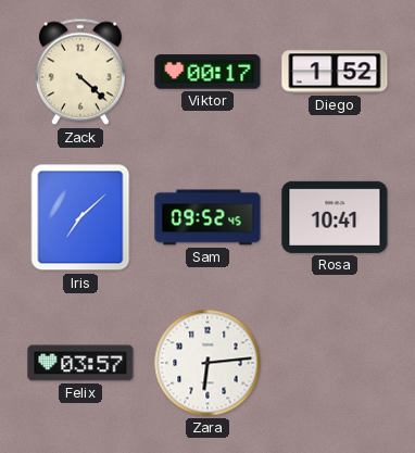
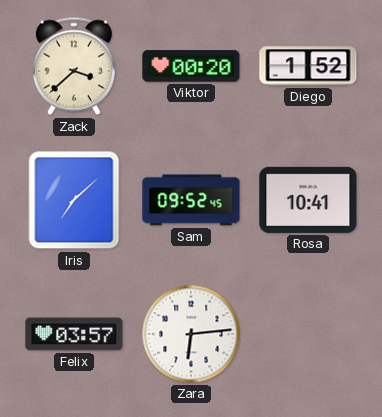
Zack: 4:22 -> 3:38 (74, 66)
Viktor: 00:17 -> 00:20 (191, 66)
